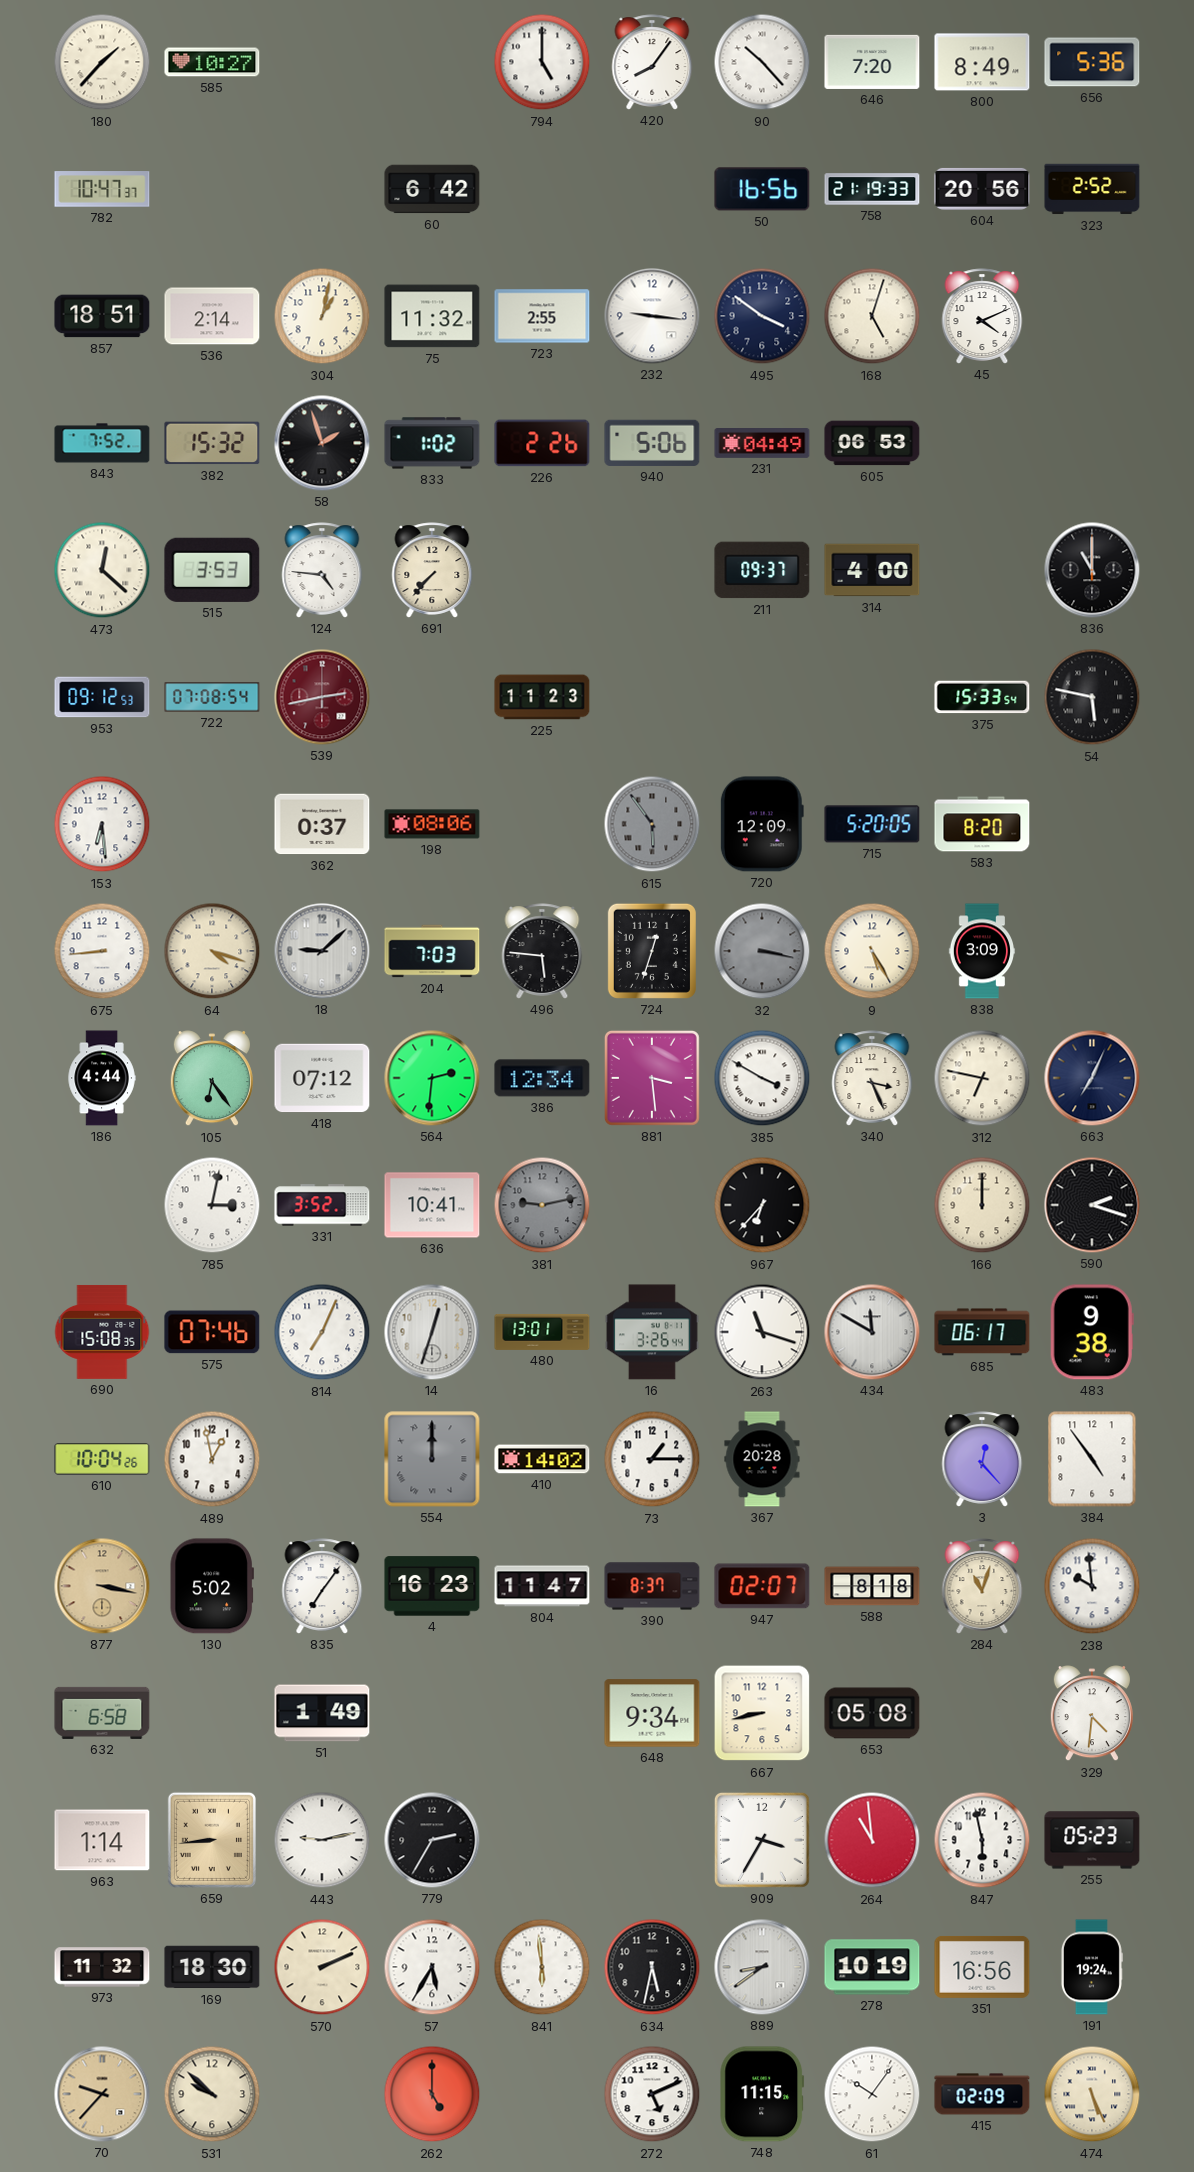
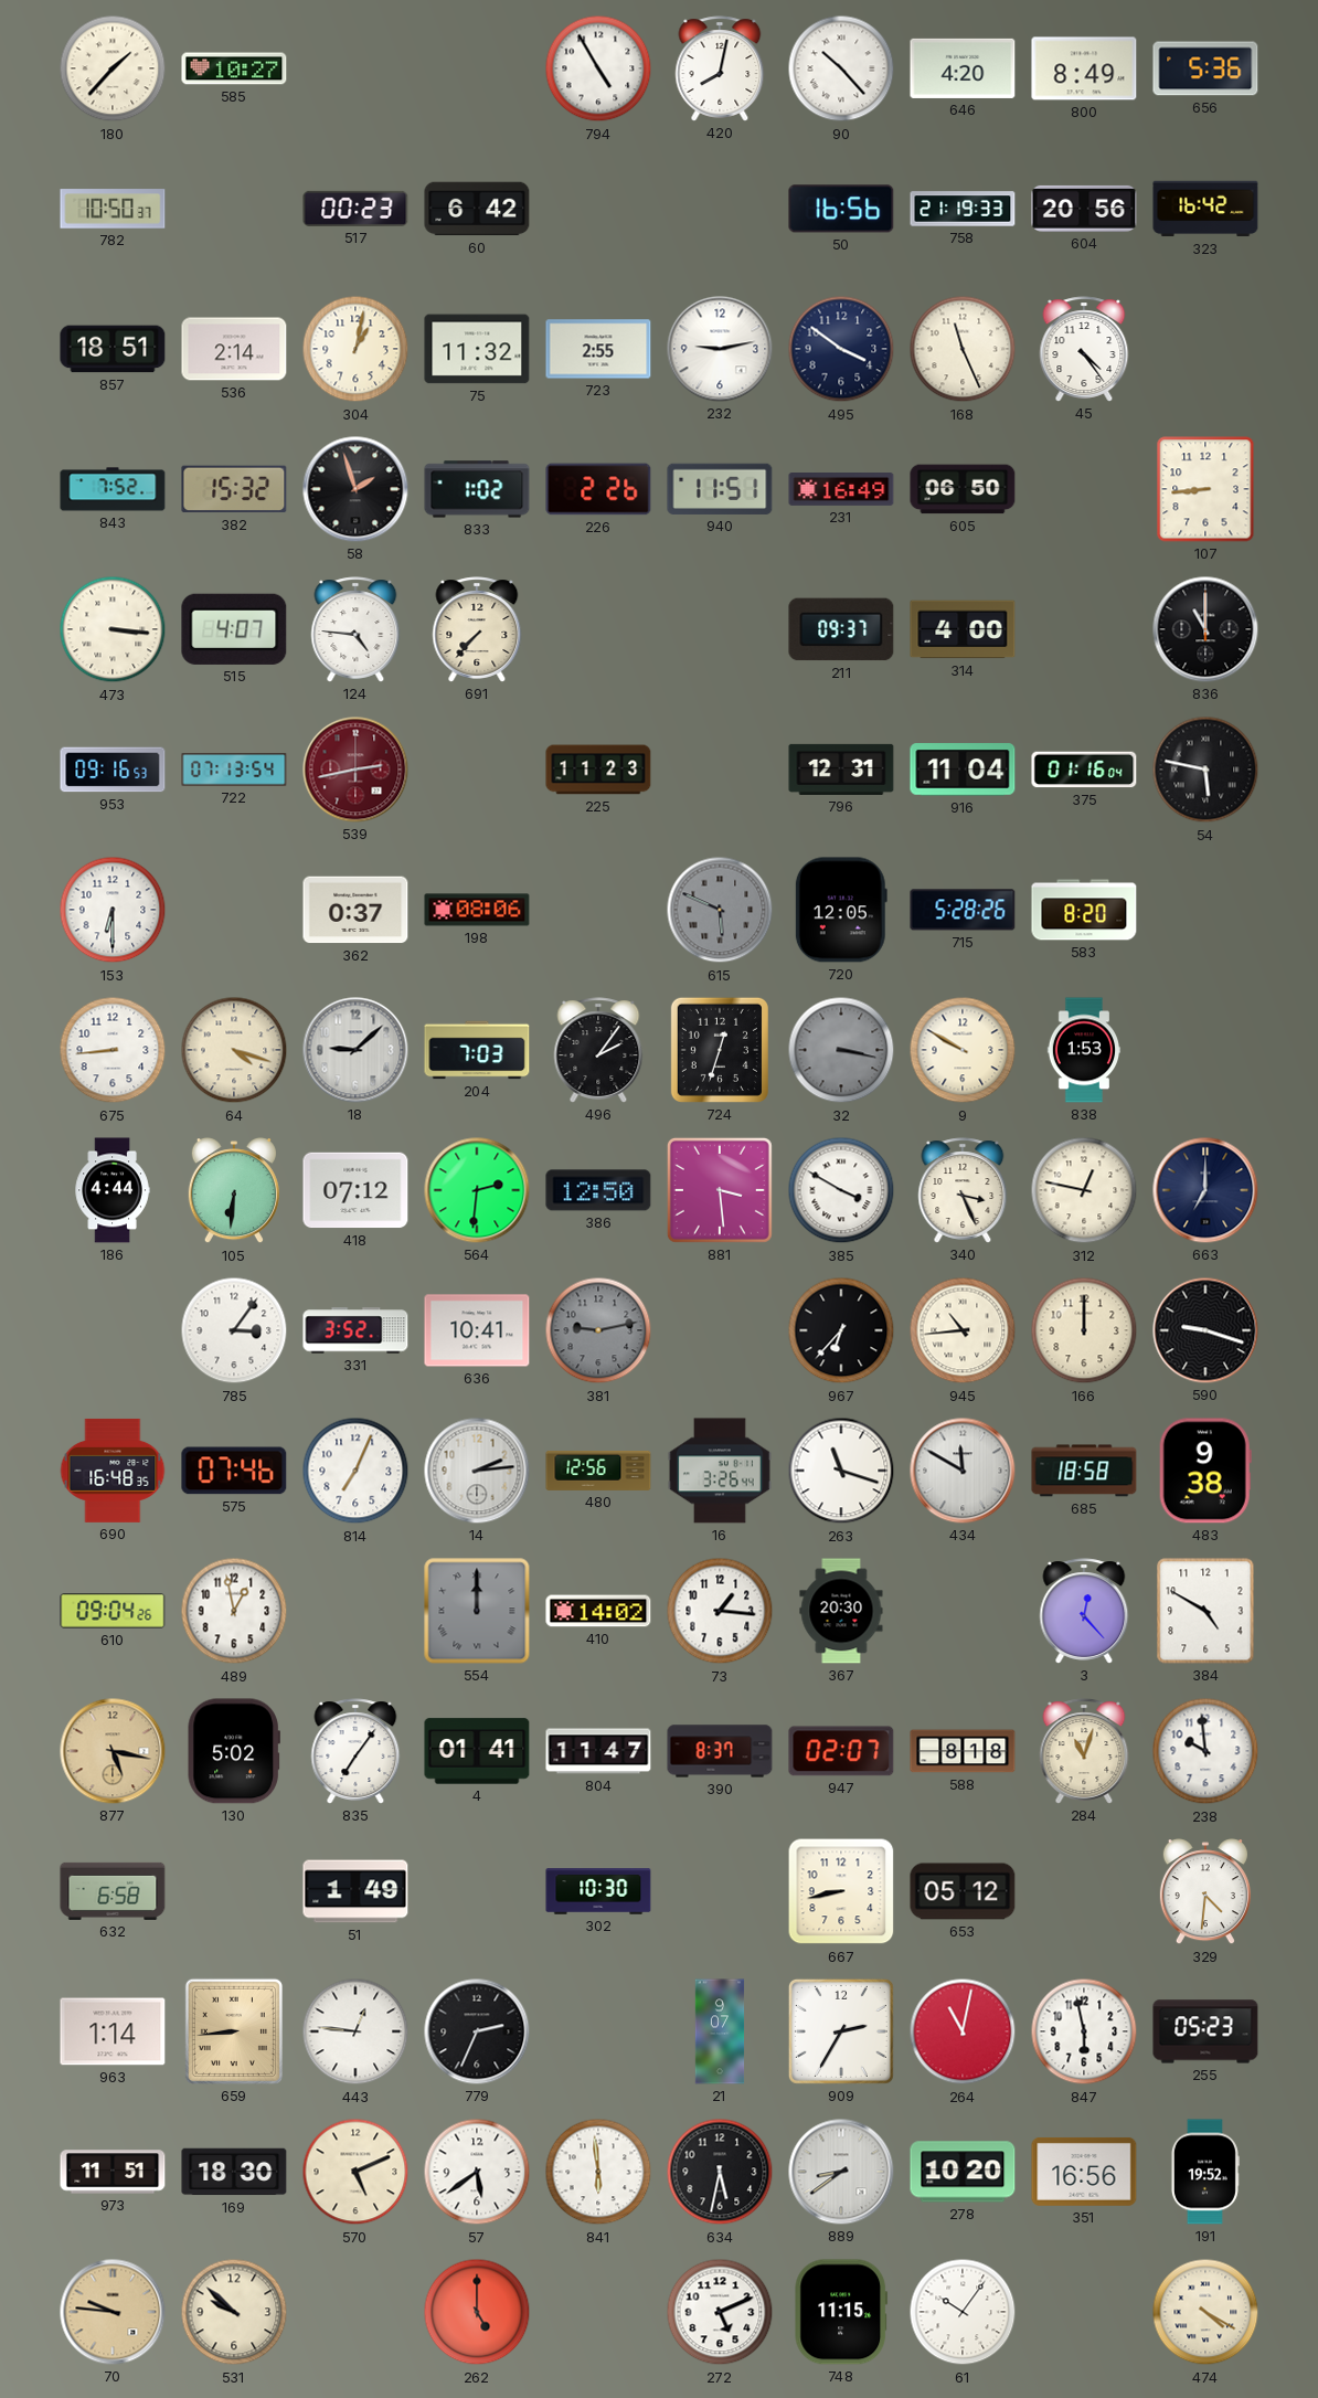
794: 5:00 -> 4:55 (598, 68)
420: 8:06 -> 8:02 (720, 68)
646: 7:20 -> 4:20 (963, 68)
782: 10:47 -> 10:50 (113, 209)
517: none -> 00:23 (355, 209)
323: 2:52 -> 16:42 (1205, 209)
232: 9:16 -> 9:13 (720, 349)
168: 5:03 -> 11:26 (963, 349)
45: 4:11 -> 4:24 (1084, 349)
940: 5:06 -> 11:51 (720, 489)
231: 04:49 -> 16:49 (841, 490)
605: 06:53 -> 06:50 (963, 489)
107: none -> 8:44 (1205, 489)
473: 12:22 -> 3:16 (113, 629)
515: 3:53 -> 4:07 (234, 629)
953: 09:12 -> 09:16 (113, 770)
722: 07:08 -> 07:13 (234, 770)
796: none -> 12:31 (841, 770)
916: none -> 11:04 (963, 770)
375: 15:33 -> 01:16 (1084, 770)
153: 6:29 -> 6:30 (113, 910)
615: 5:54 -> 5:49 (720, 910)
720: 12:09 -> 12:05 (841, 910)
715: 5:20 -> 5:28 (963, 910)
496: 5:46 -> 2:06 (598, 1050)
9: 5:25 -> 9:50 (963, 1050)
838: 3:09 -> 1:53 (1084, 1050)
105: 6:24 -> 6:31 (234, 1191)
386: 12:34 -> 12:50 (598, 1190)
312: 6:47 -> 12:47 (1084, 1190)
663: 7:04 -> 7:00 (1205, 1190)
785: 3:02 -> 3:06 (234, 1330)
945: none -> 10:44 (963, 1330)
590: 2:18 -> 9:18 (1205, 1330)
690: 15:08 -> 16:48 (113, 1471)
14: 12:33 -> 2:14 (477, 1471)
480: 13:01 -> 12:56 (598, 1471)
685: 06:17 -> 18:58 (1084, 1471)
610: 10:04 -> 09:04 (113, 1612)
73: 1:15 -> 1:16 (720, 1611)
367: 20:28 -> 20:30 (841, 1611)
384: 4:54 -> 4:50 (1205, 1611)
877: 3:17 -> 5:17 (113, 1751)
4: 16:23 -> 01:41 (477, 1751)
302: none -> 10:30 (598, 1891)
648: 9:34 -> none (652, 1713)
653: 05:08 -> 05:12 (963, 1891)
443: 9:13 -> 12:46 (355, 2031)
779: 2:35 -> 2:34 (477, 2031)
21: none -> 9:07 (720, 2031)
909: 3:35 -> 2:35 (841, 2031)
264: 10:59 -> 11:02 (963, 2031)
973: 11:32 -> 11:51 (113, 2172)
570: 2:11 -> 5:11 (355, 2172)
57: 5:35 -> 5:39 (477, 2172)
278: 10:19 -> 10:20 (963, 2172)
191: 19:24 -> 19:52 (1204, 2172)
70: 9:37 -> 9:46 (113, 2312)
415: 02:09 -> none (982, 2094)
474: 5:26 -> 4:20 (1205, 2312)
